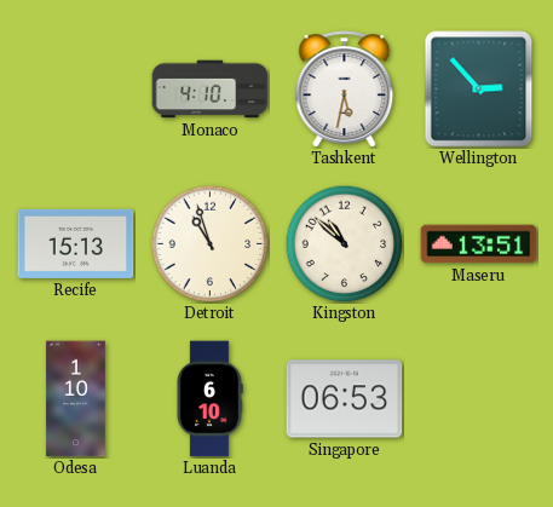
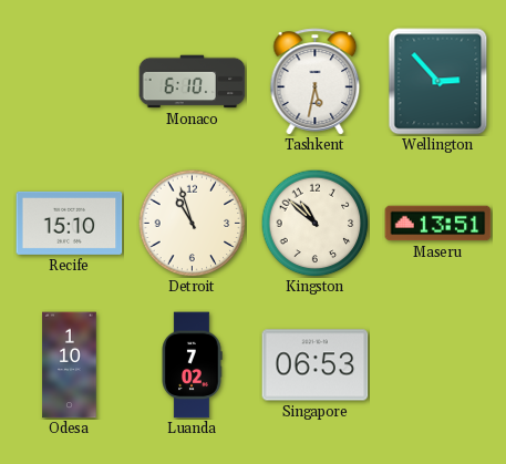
Monaco: 4:10 -> 6:10 (193, 82)
Recife: 15:13 -> 15:10 (70, 223)
Luanda: 6:10 -> 7:02 (192, 365)
